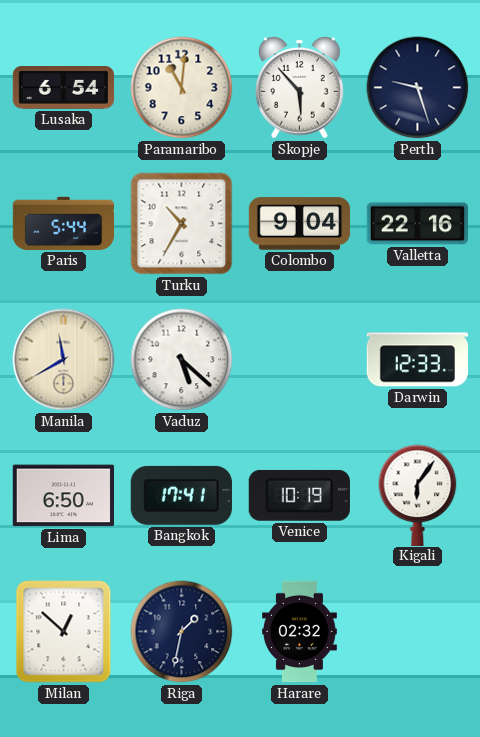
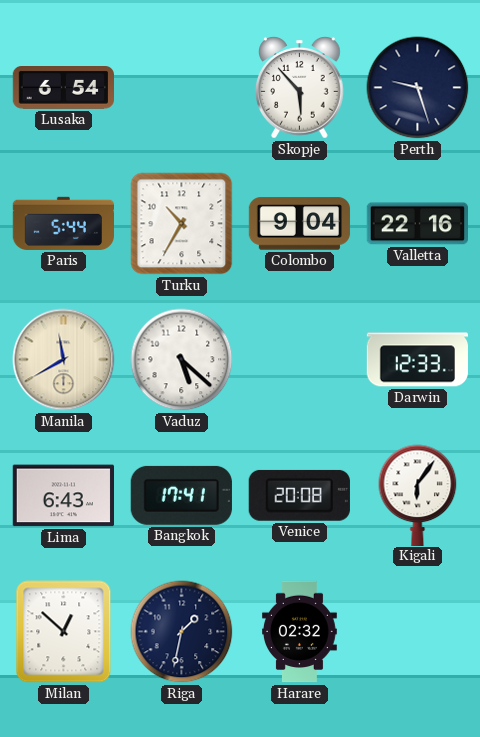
Paramaribo: 11:01 -> none (182, 88)
Lima: 6:50 -> 6:43 (63, 496)
Venice: 10:19 -> 20:08 (299, 495)
